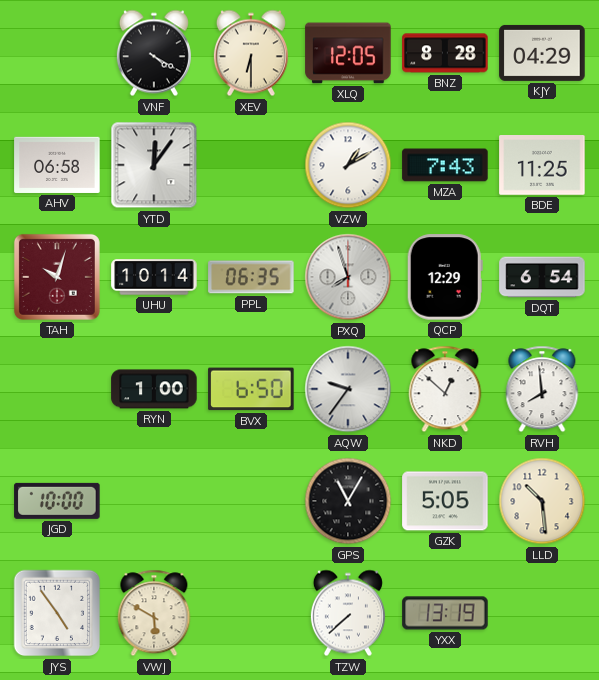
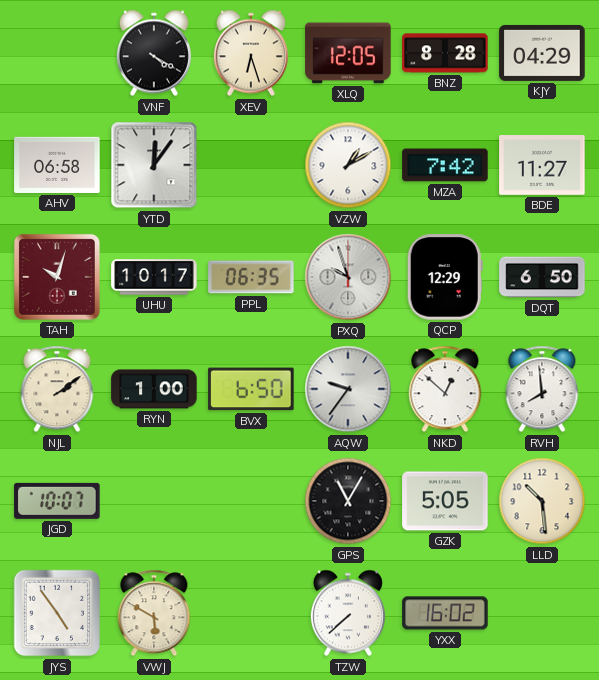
XEV: 6:30 -> 6:27 (251, 53)
MZA: 7:43 -> 7:42 (445, 165)
BDE: 11:25 -> 11:27 (542, 166)
UHU: 10:14 -> 10:17 (154, 277)
PXQ: 7:57 -> 9:57 (348, 277)
DQT: 6:54 -> 6:50 (542, 277)
NJL: none -> 2:09 (57, 389)
JGD: 10:00 -> 10:07 (57, 501)
YXX: 13:19 -> 16:02 (445, 613)
